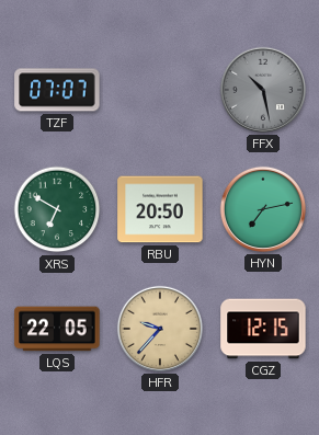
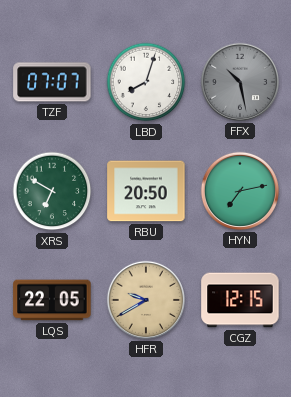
LBD: none -> 8:03 (146, 82)
HFR: 9:37 -> 9:40 (146, 300)
